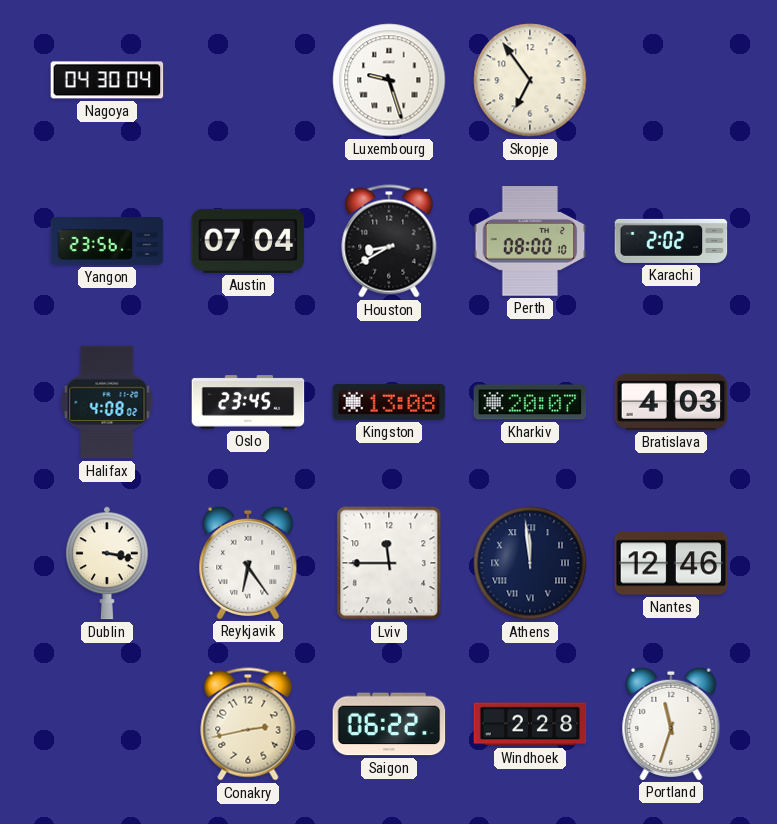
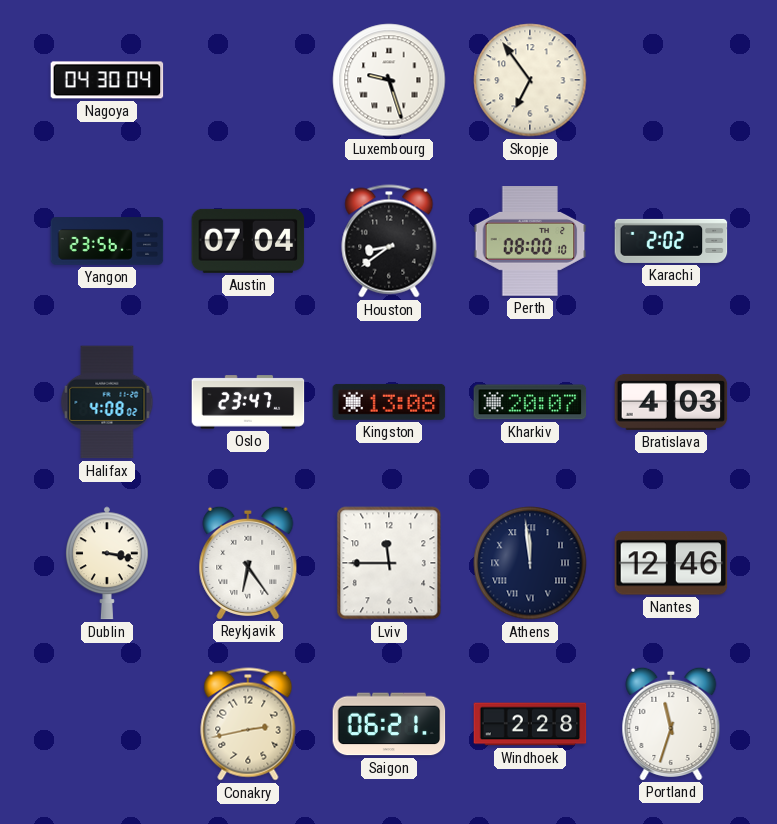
Houston: 8:40 -> 8:39 (389, 241)
Oslo: 23:45 -> 23:47 (248, 402)
Saigon: 06:22 -> 06:21 (389, 724)
